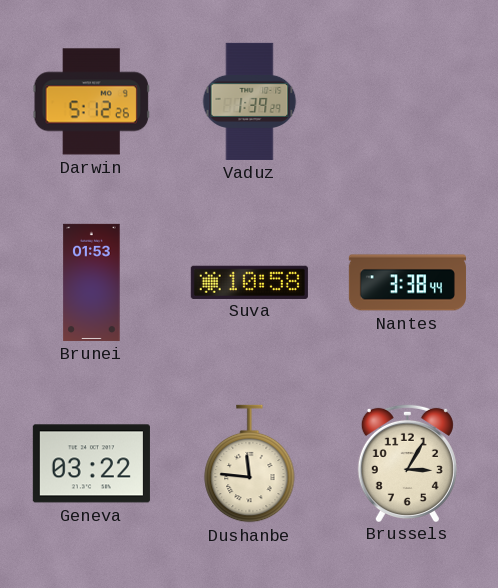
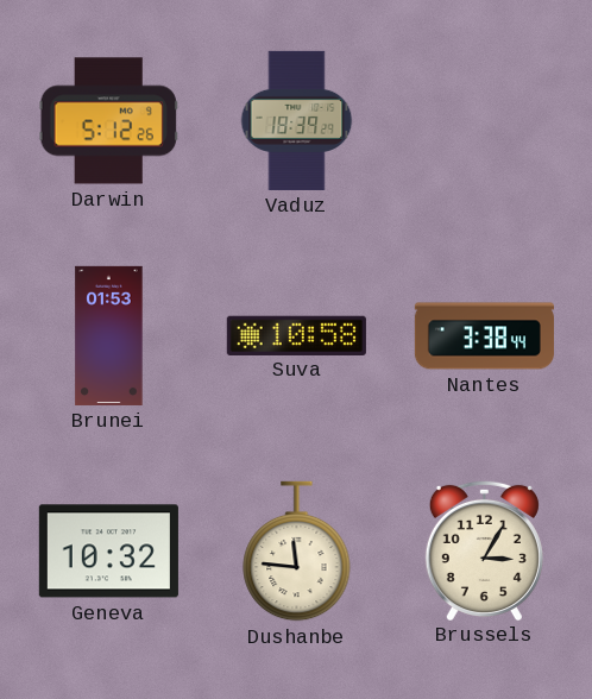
Vaduz: 1:39 -> 18:39 (297, 120)
Geneva: 03:22 -> 10:32 (108, 552)
